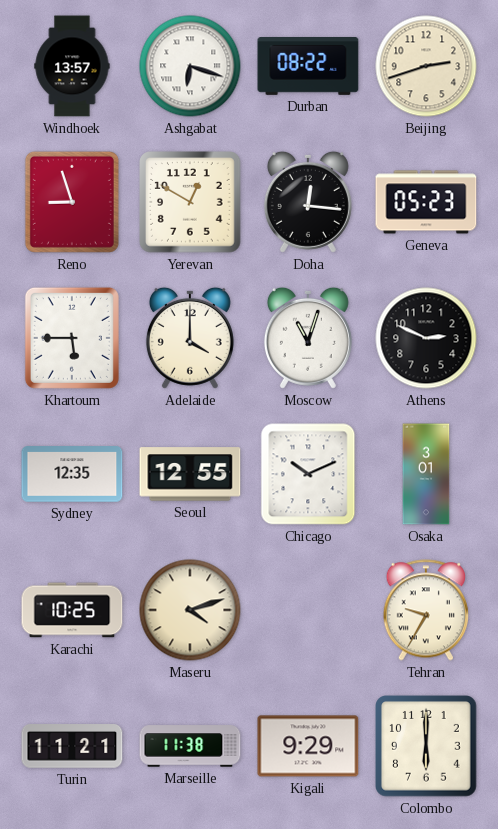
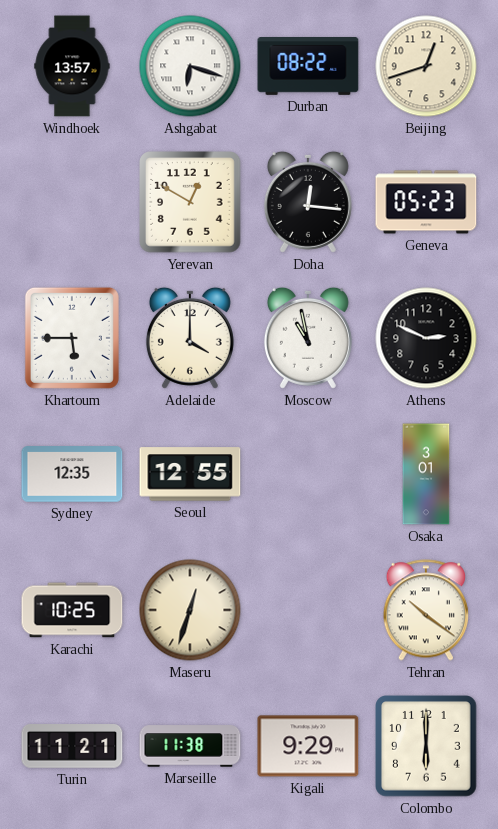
Beijing: 2:42 -> 12:42 (426, 66)
Reno: 8:57 -> none (72, 202)
Moscow: 11:03 -> 10:58 (308, 338)
Chicago: 10:11 -> none (308, 474)
Maseru: 4:12 -> 12:33 (190, 610)
Tehran: 9:35 -> 10:21 (426, 610)
